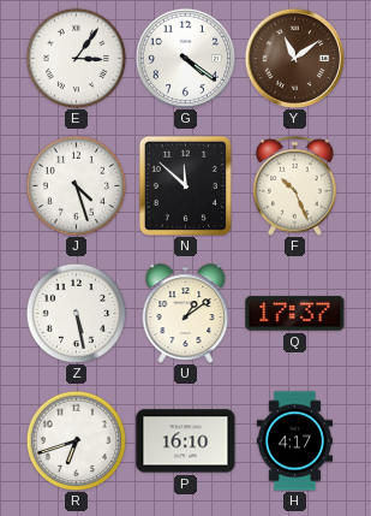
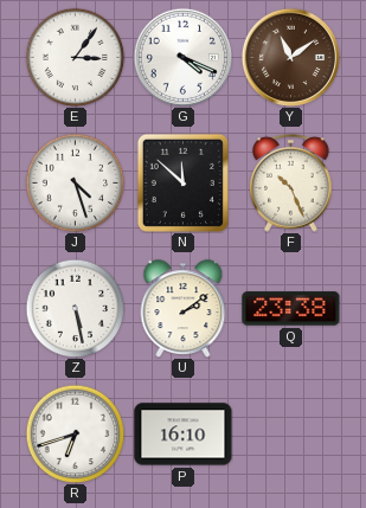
G: 4:21 -> 4:19 (182, 57)
U: 1:09 -> 2:09 (184, 309)
Q: 17:37 -> 23:38 (291, 309)
H: 4:17 -> none (294, 441)
